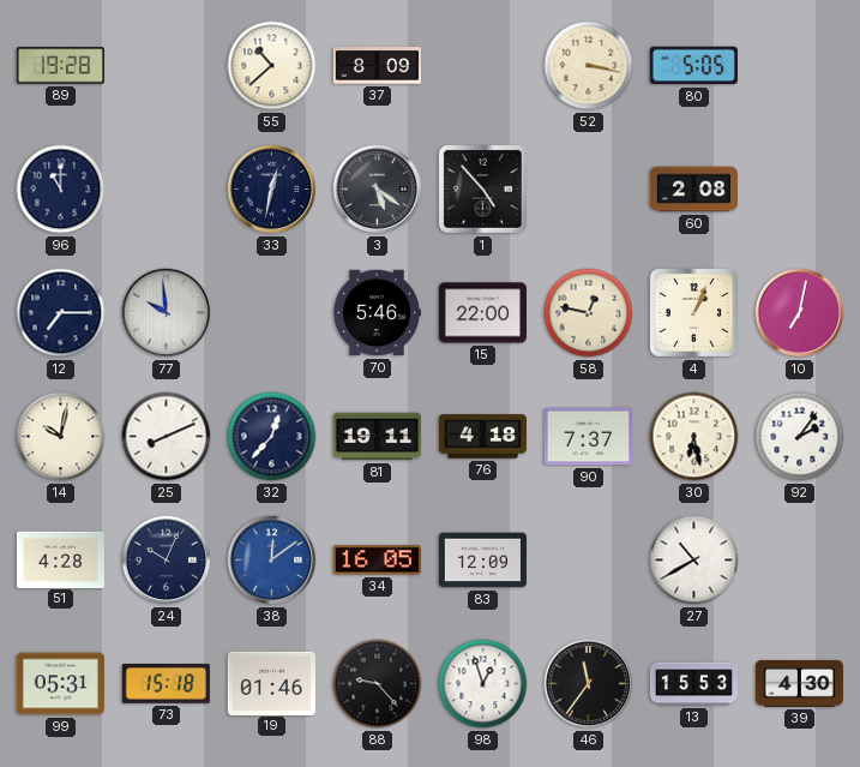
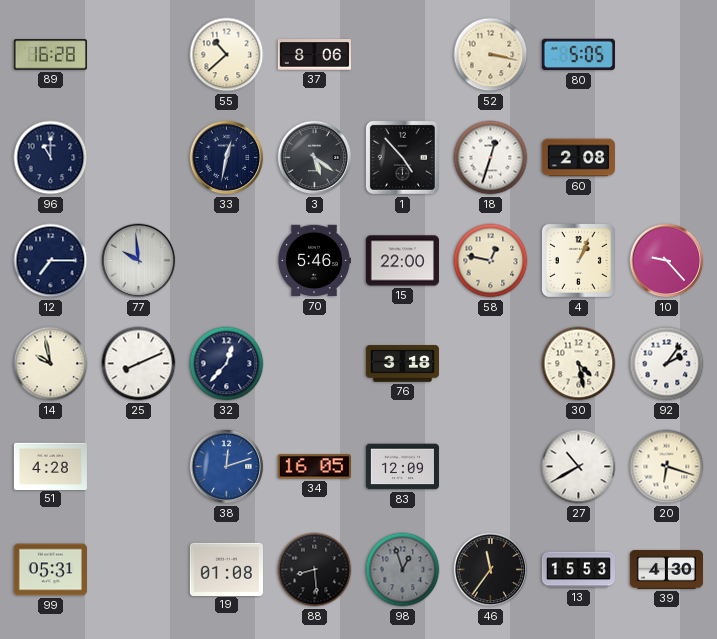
89: 19:28 -> 16:28 (50, 55)
37: 8:09 -> 8:06 (314, 55)
18: none -> 12:33 (491, 158)
10: 7:02 -> 9:23 (667, 261)
14: 10:02 -> 9:58 (51, 364)
81: 19:11 -> none (377, 437)
76: 4:18 -> 3:18 (402, 364)
90: 7:37 -> none (588, 437)
30: 6:28 -> 4:28 (579, 364)
24: 10:04 -> none (167, 561)
38: 12:09 -> 12:12 (227, 467)
20: none -> 6:18 (667, 467)
73: 15:18 -> none (166, 683)
19: 01:46 -> 01:08 (226, 569)
88: 9:23 -> 8:29 (315, 570)
98 dial: white -> grey (403, 570)
